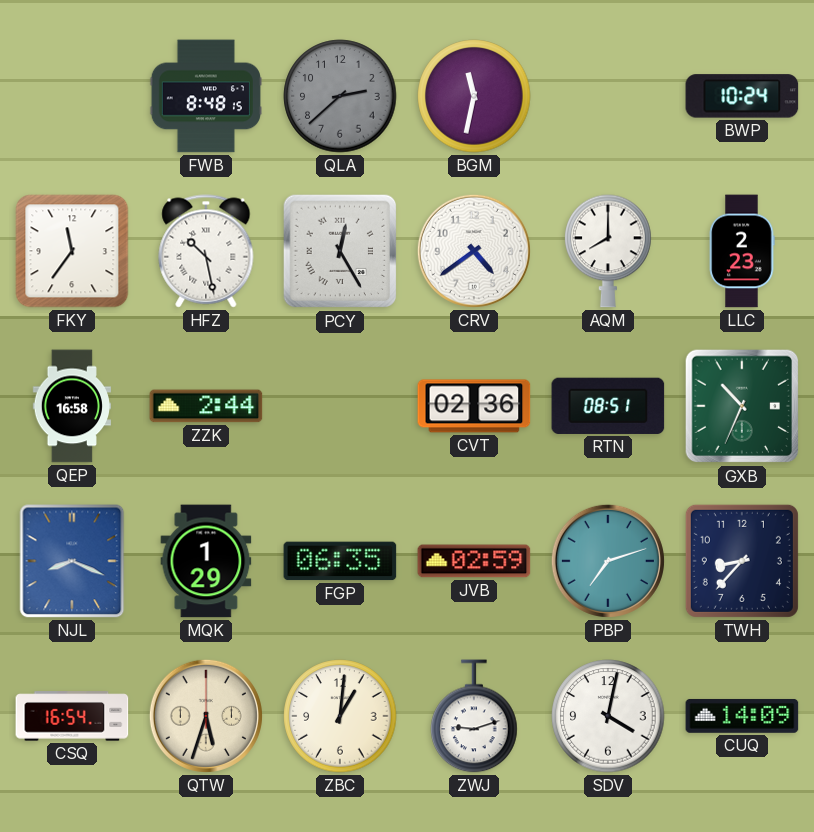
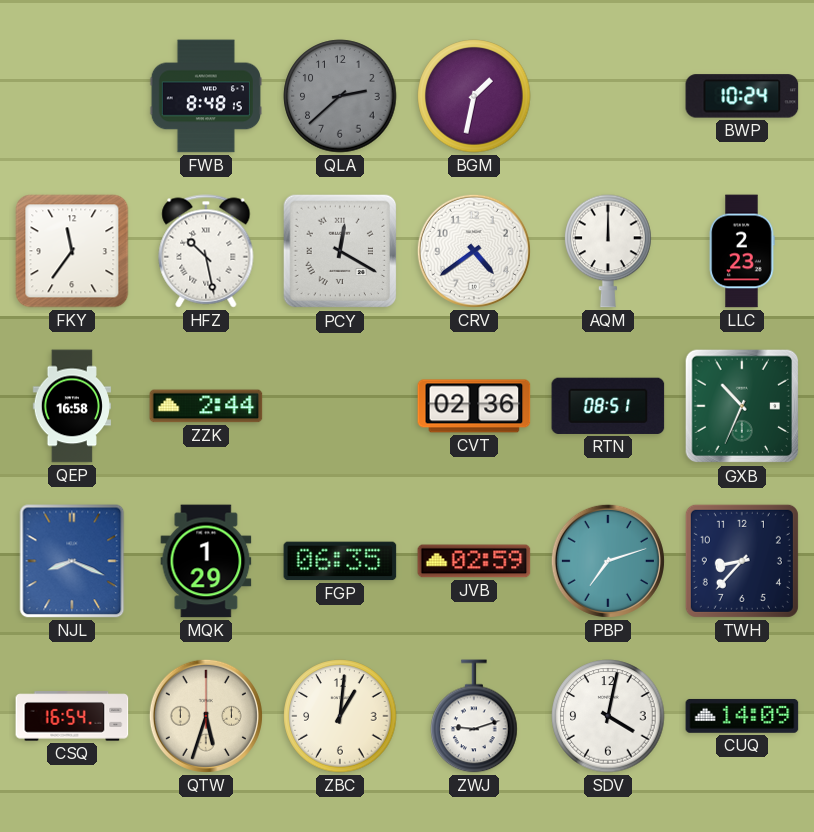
BGM: 11:32 -> 1:32 (474, 96)
PCY: 12:25 -> 12:20 (340, 251)
AQM: 8:00 -> 12:00 (608, 251)
